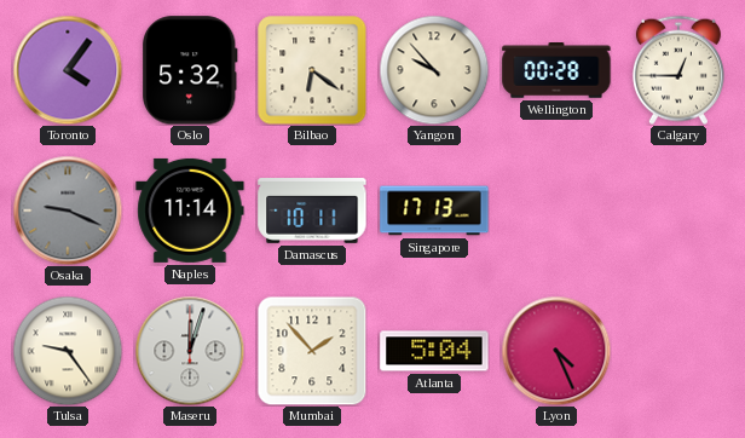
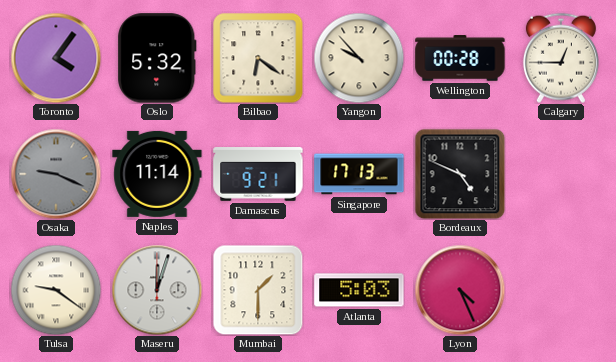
Damascus: 10:11 -> 9:21 (258, 175)
Bordeaux: none -> 4:49 (460, 174)
Tulsa: 9:24 -> 9:21 (56, 290)
Mumbai: 1:53 -> 1:30 (258, 290)
Atlanta: 5:04 -> 5:03 (359, 290)
